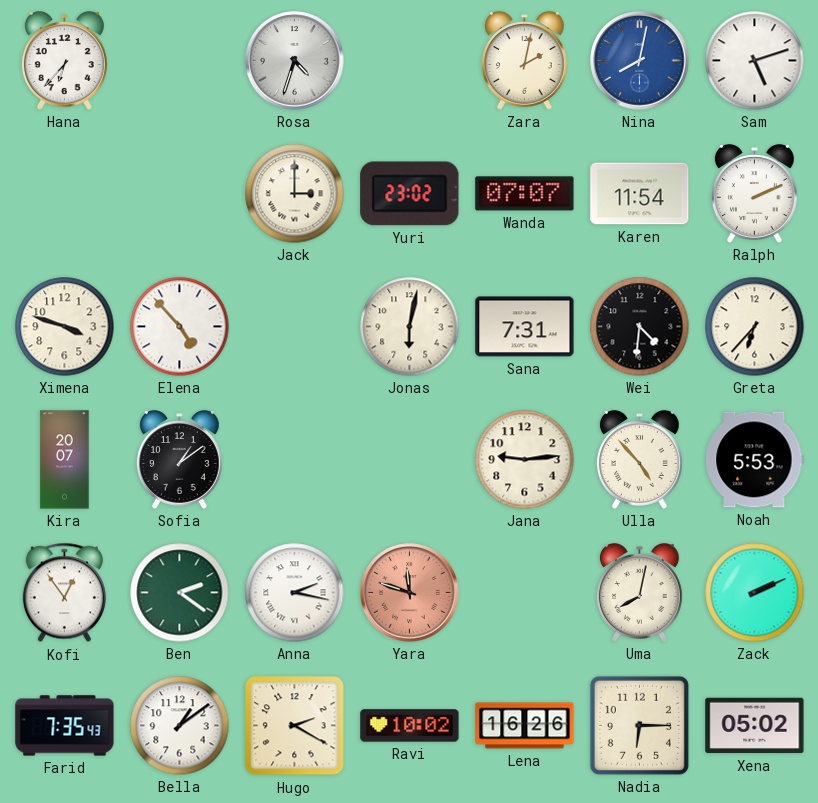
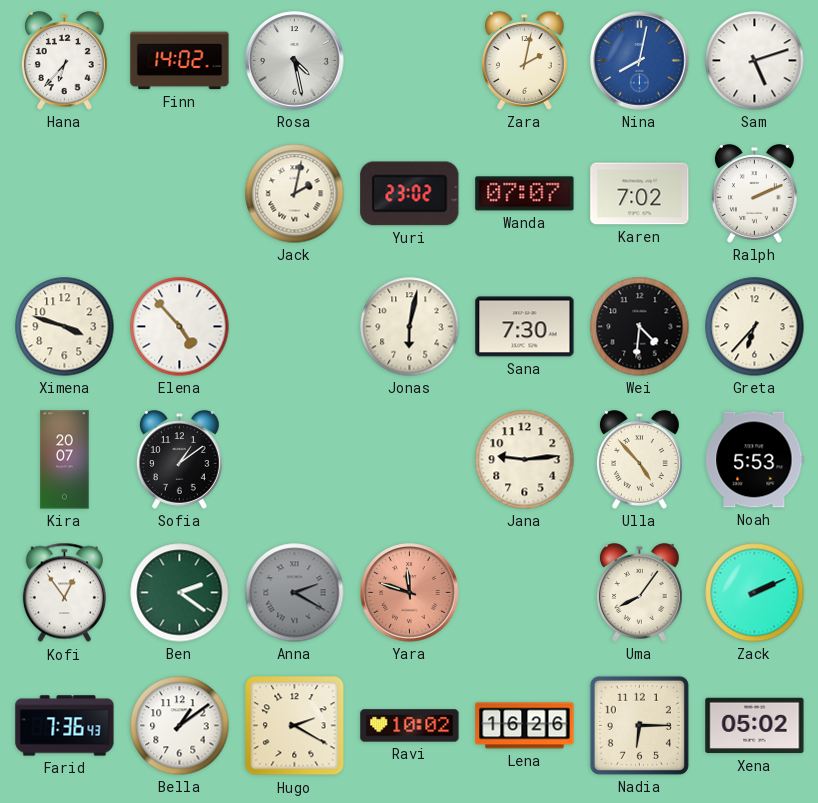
Finn: none -> 14:02 (180, 61)
Rosa: 4:33 -> 4:28 (295, 61)
Jack: 3:00 -> 2:02 (295, 194)
Karen: 11:54 -> 7:02 (640, 194)
Sana: 7:31 -> 7:30 (525, 327)
Anna: 2:17 -> 2:20 (295, 593)
Anna dial: white -> grey (295, 593)
Uma: 8:02 -> 8:06 (639, 593)
Farid: 7:35 -> 7:36 (65, 726)
